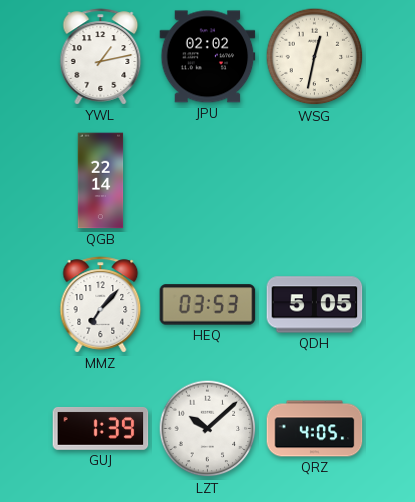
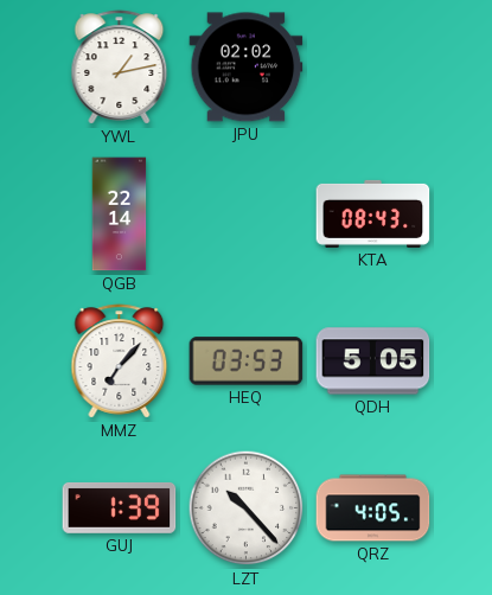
WSG: 12:32 -> none (315, 57)
KTA: none -> 08:43 (373, 213)
LZT: 10:08 -> 10:23 (247, 508)
